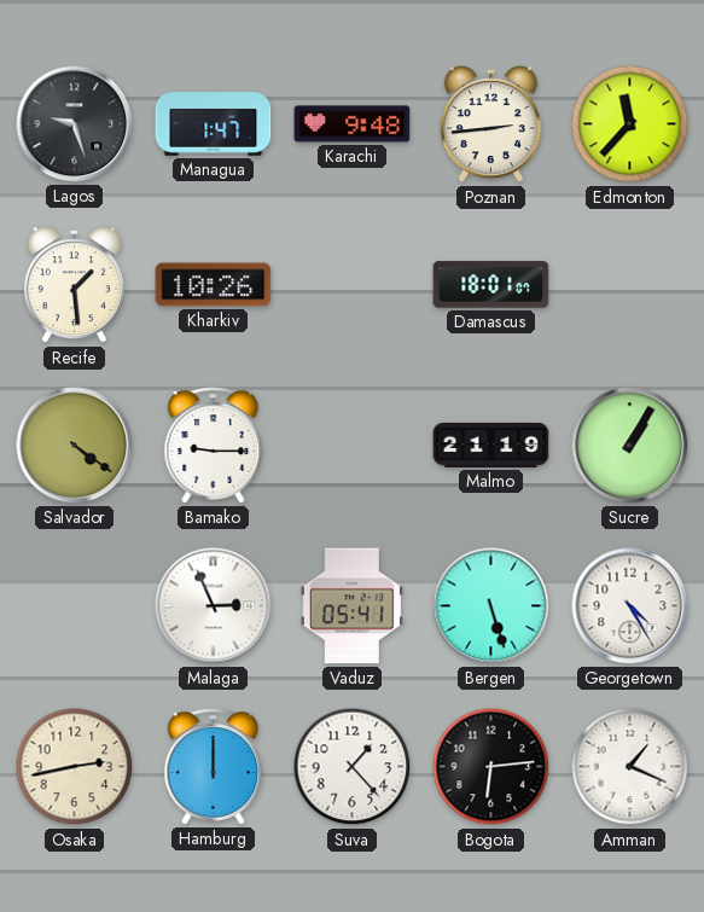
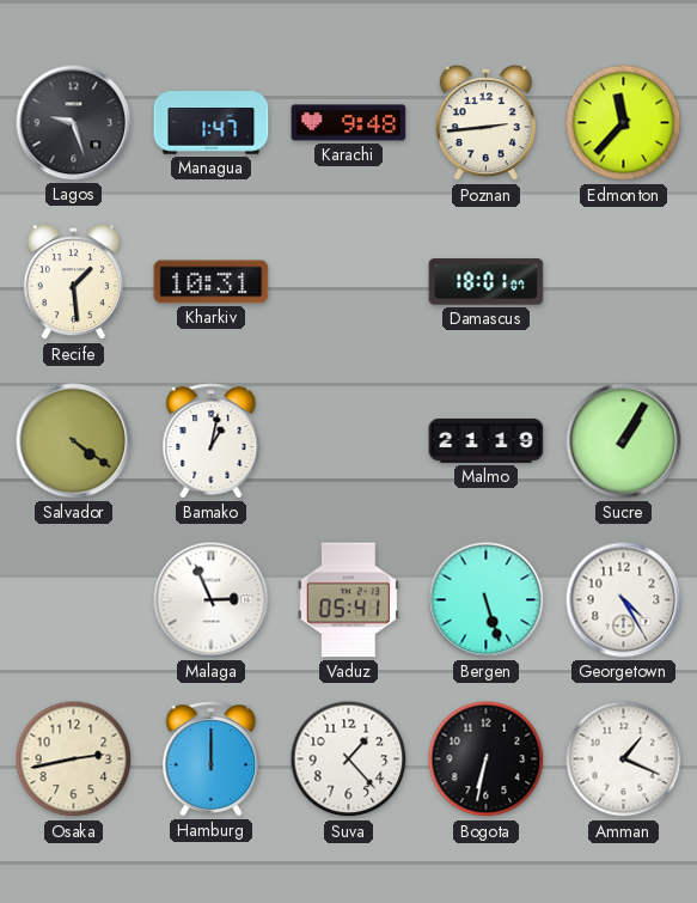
Kharkiv: 10:26 -> 10:31 (212, 282)
Bamako: 9:15 -> 1:02 (212, 441)
Bogota: 6:14 -> 6:32 (487, 759)
